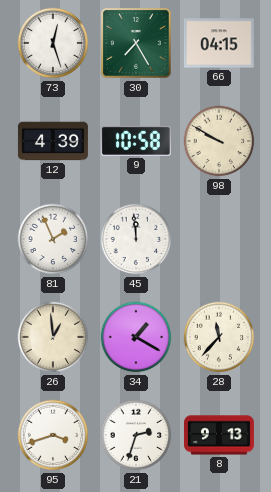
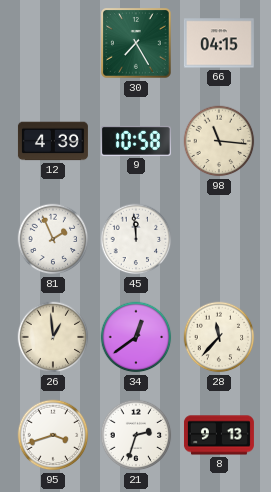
73: 12:27 -> none (53, 43)
98: 9:50 -> 11:16 (219, 141)
34: 1:20 -> 12:39 (136, 337)
